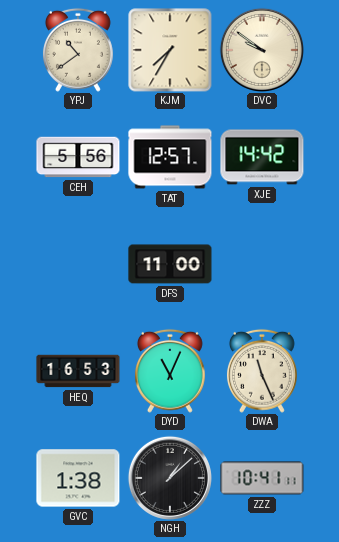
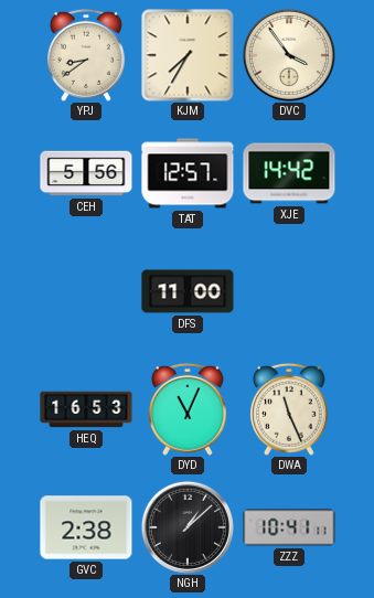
YPJ: 10:39 -> 8:39 (86, 55)
DVC: 9:51 -> 3:54 (289, 55)
GVC: 1:38 -> 2:38 (86, 527)
